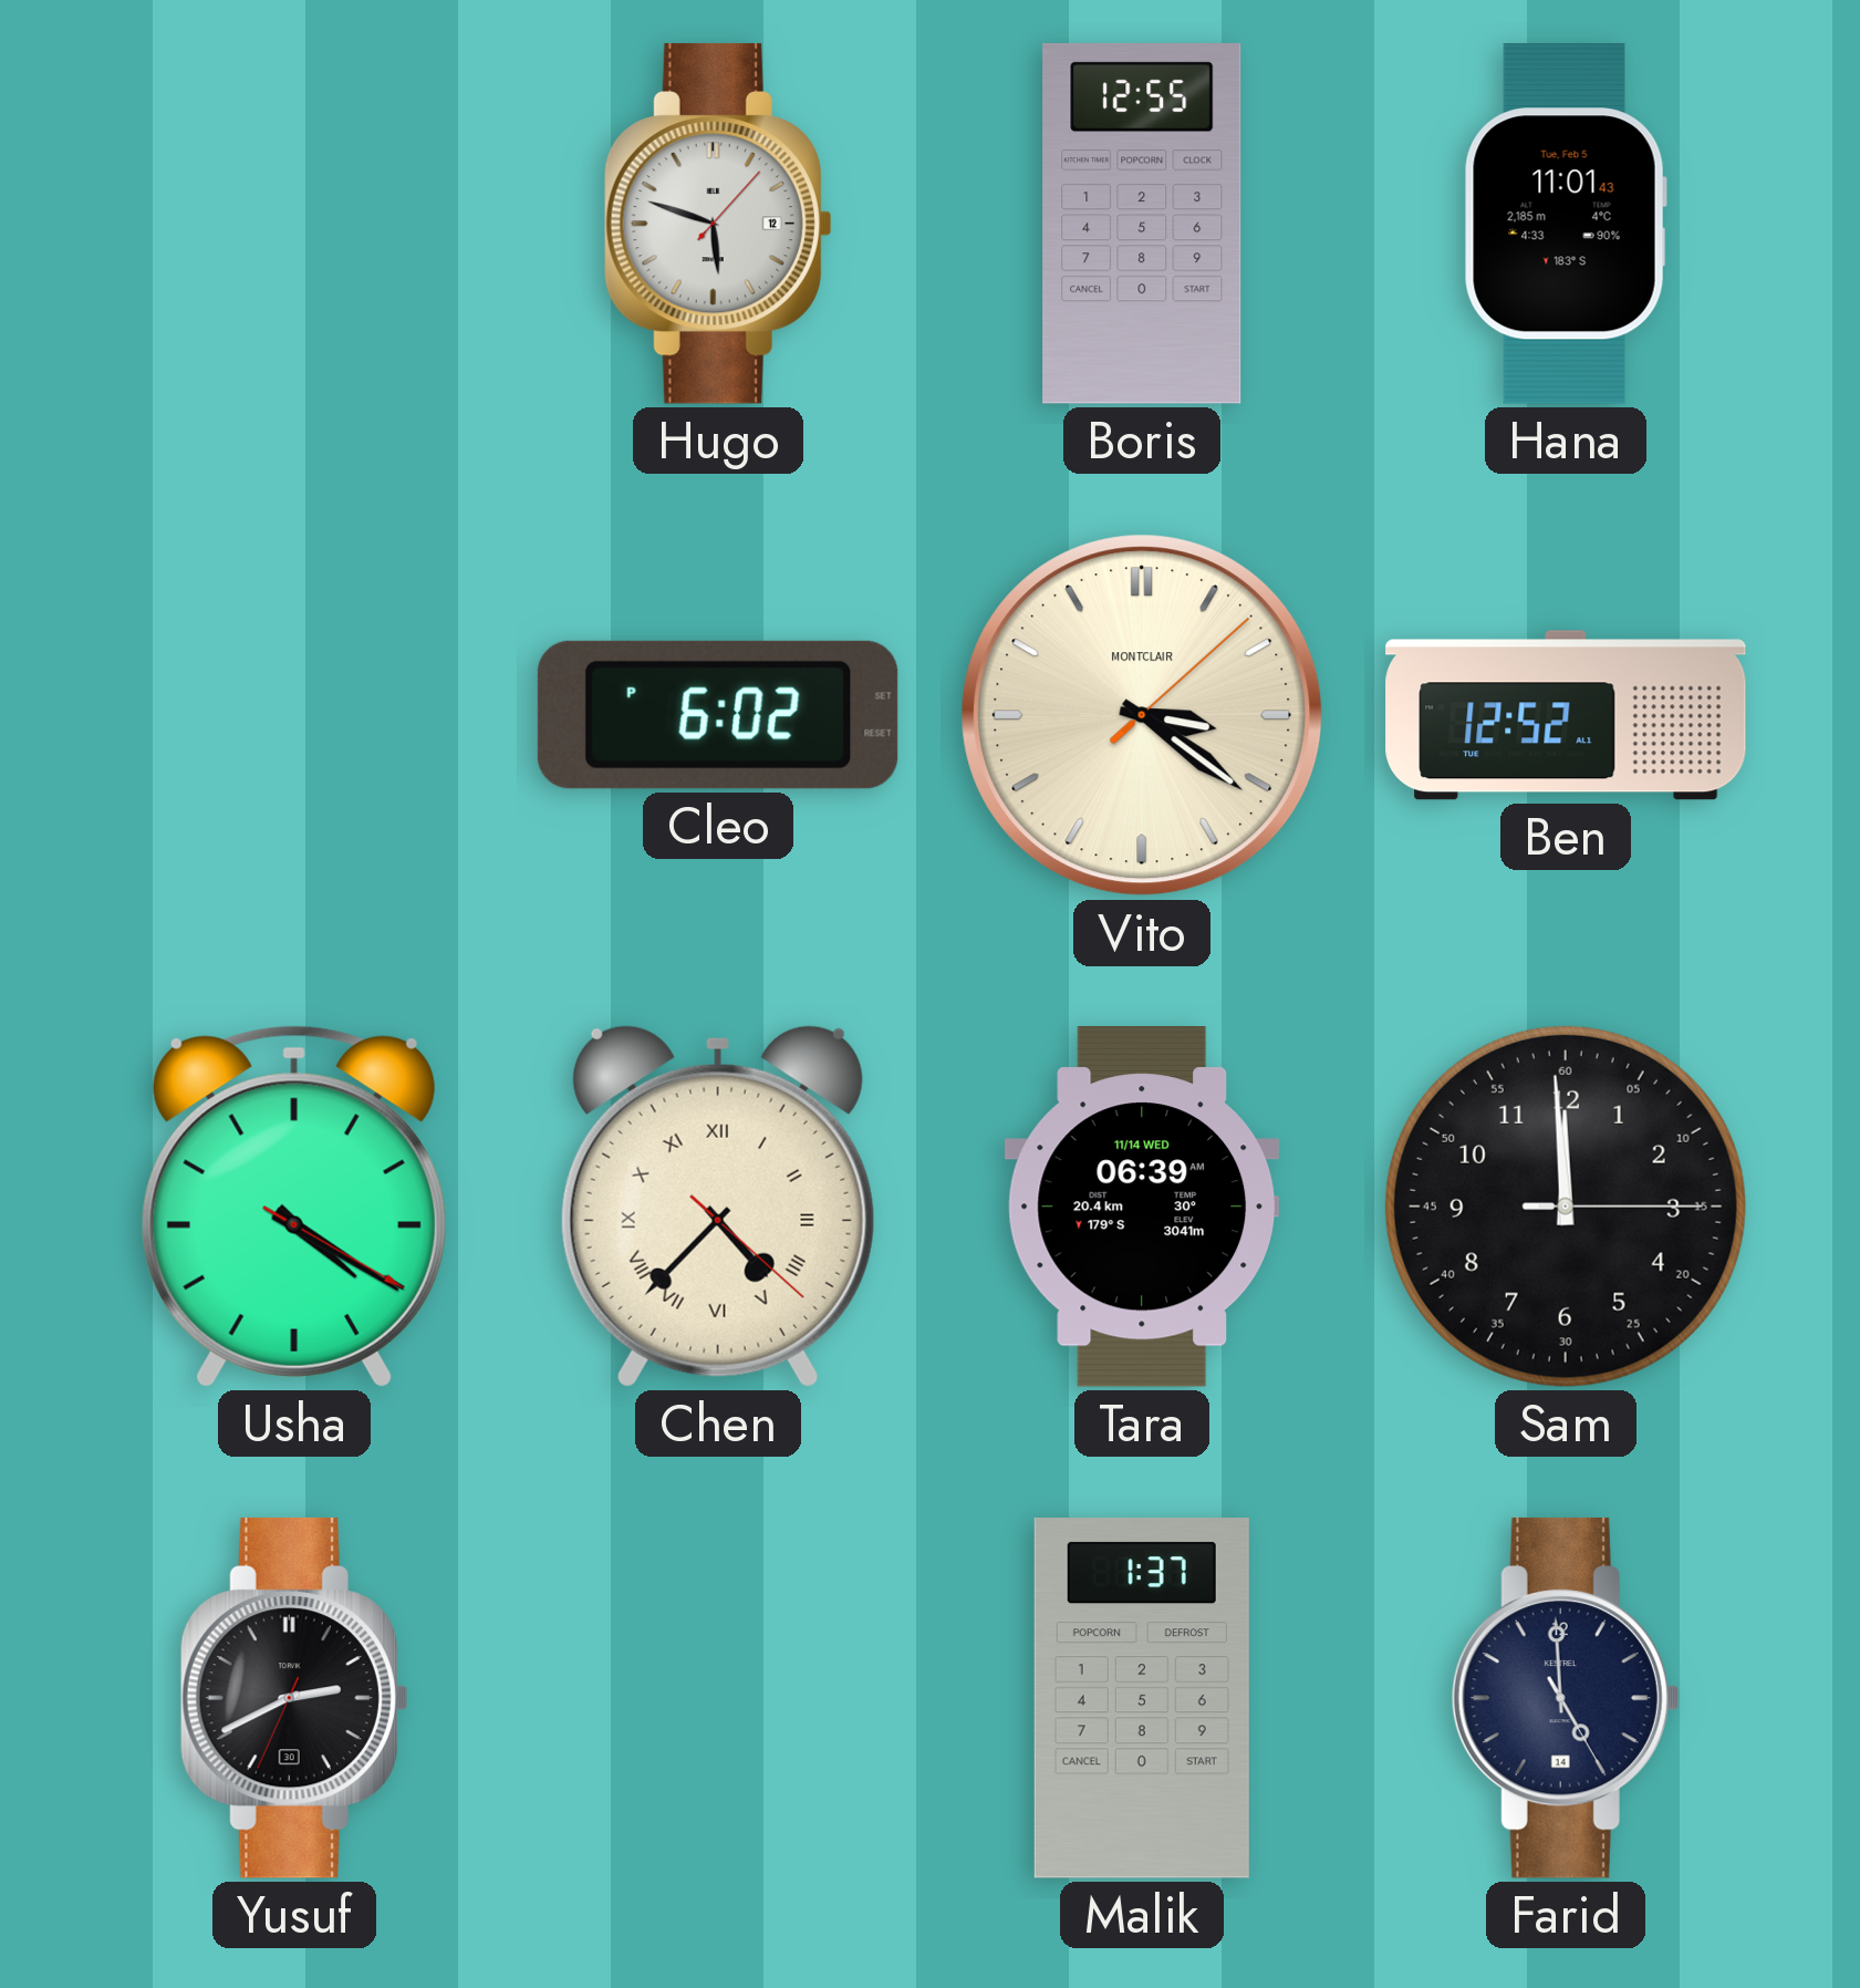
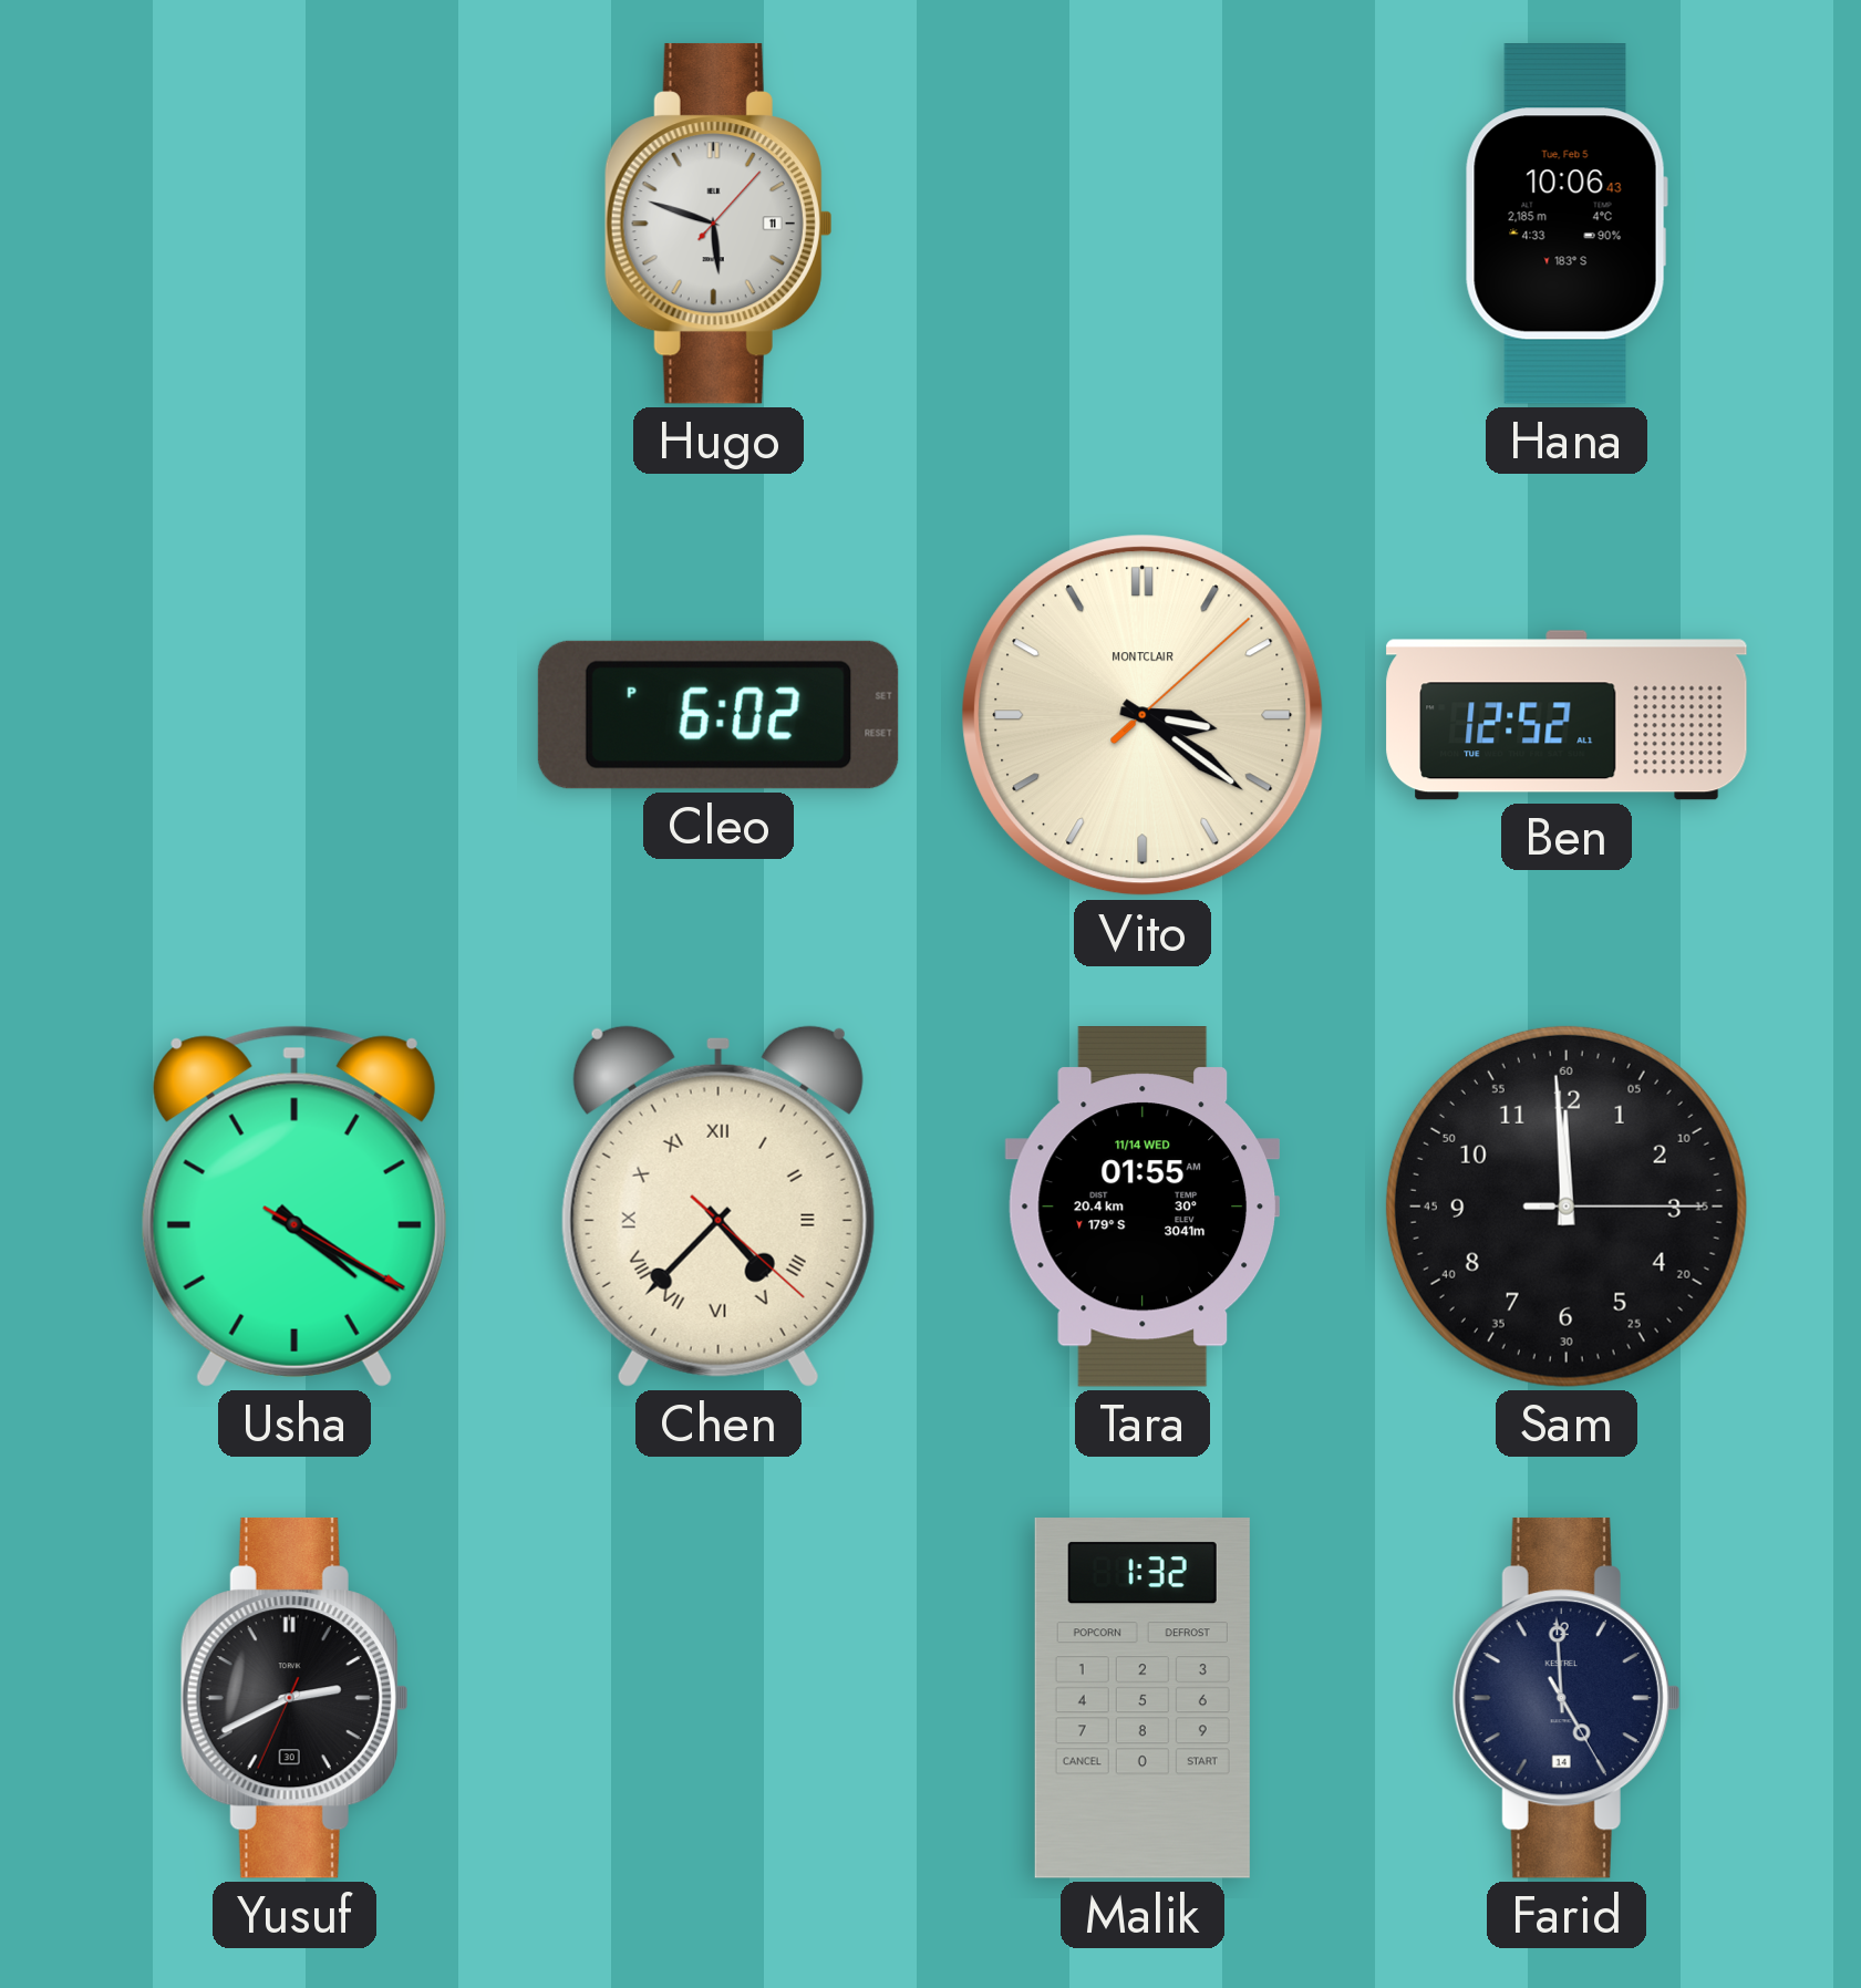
Hugo date: 12 -> 11 (718, 224)
Boris: 12:55 -> none (1142, 224)
Hana: 11:01 -> 10:06 (1567, 224)
Tara: 06:39 -> 01:55 (1141, 1208)
Malik: 1:37 -> 1:32 (1143, 1698)
